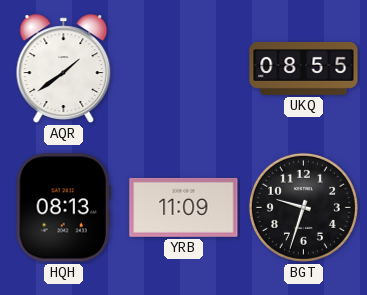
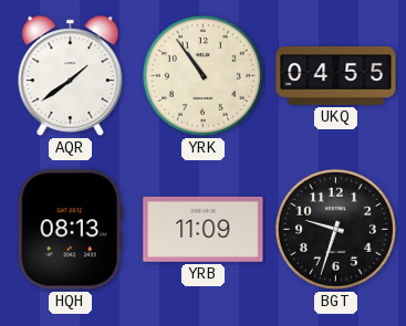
YRK: none -> 10:54 (202, 75)
UKQ: 08:55 -> 04:55 (336, 75)
